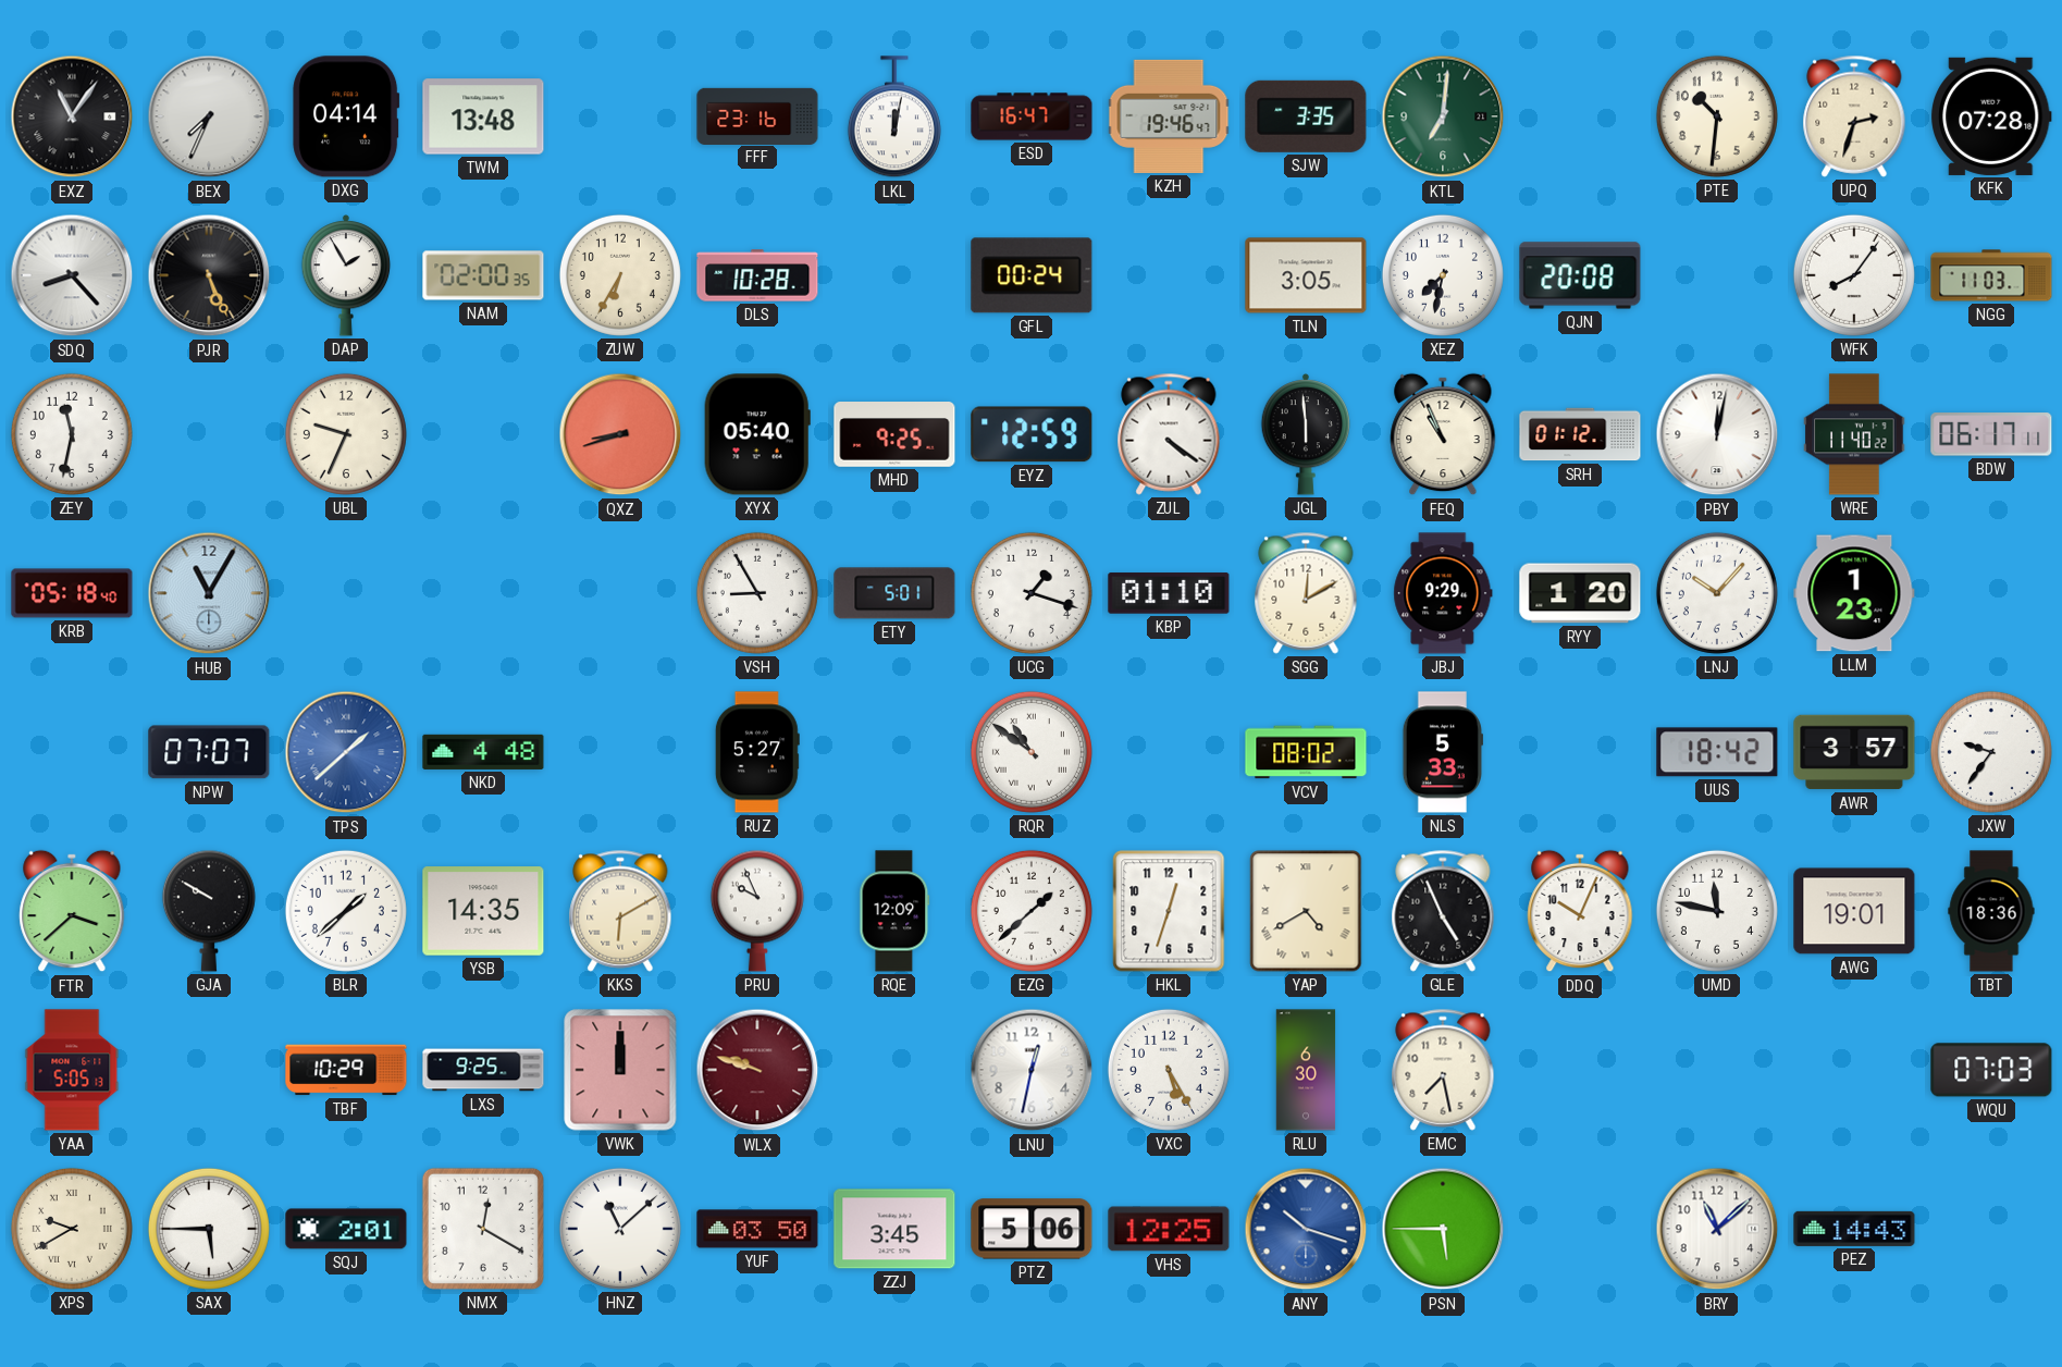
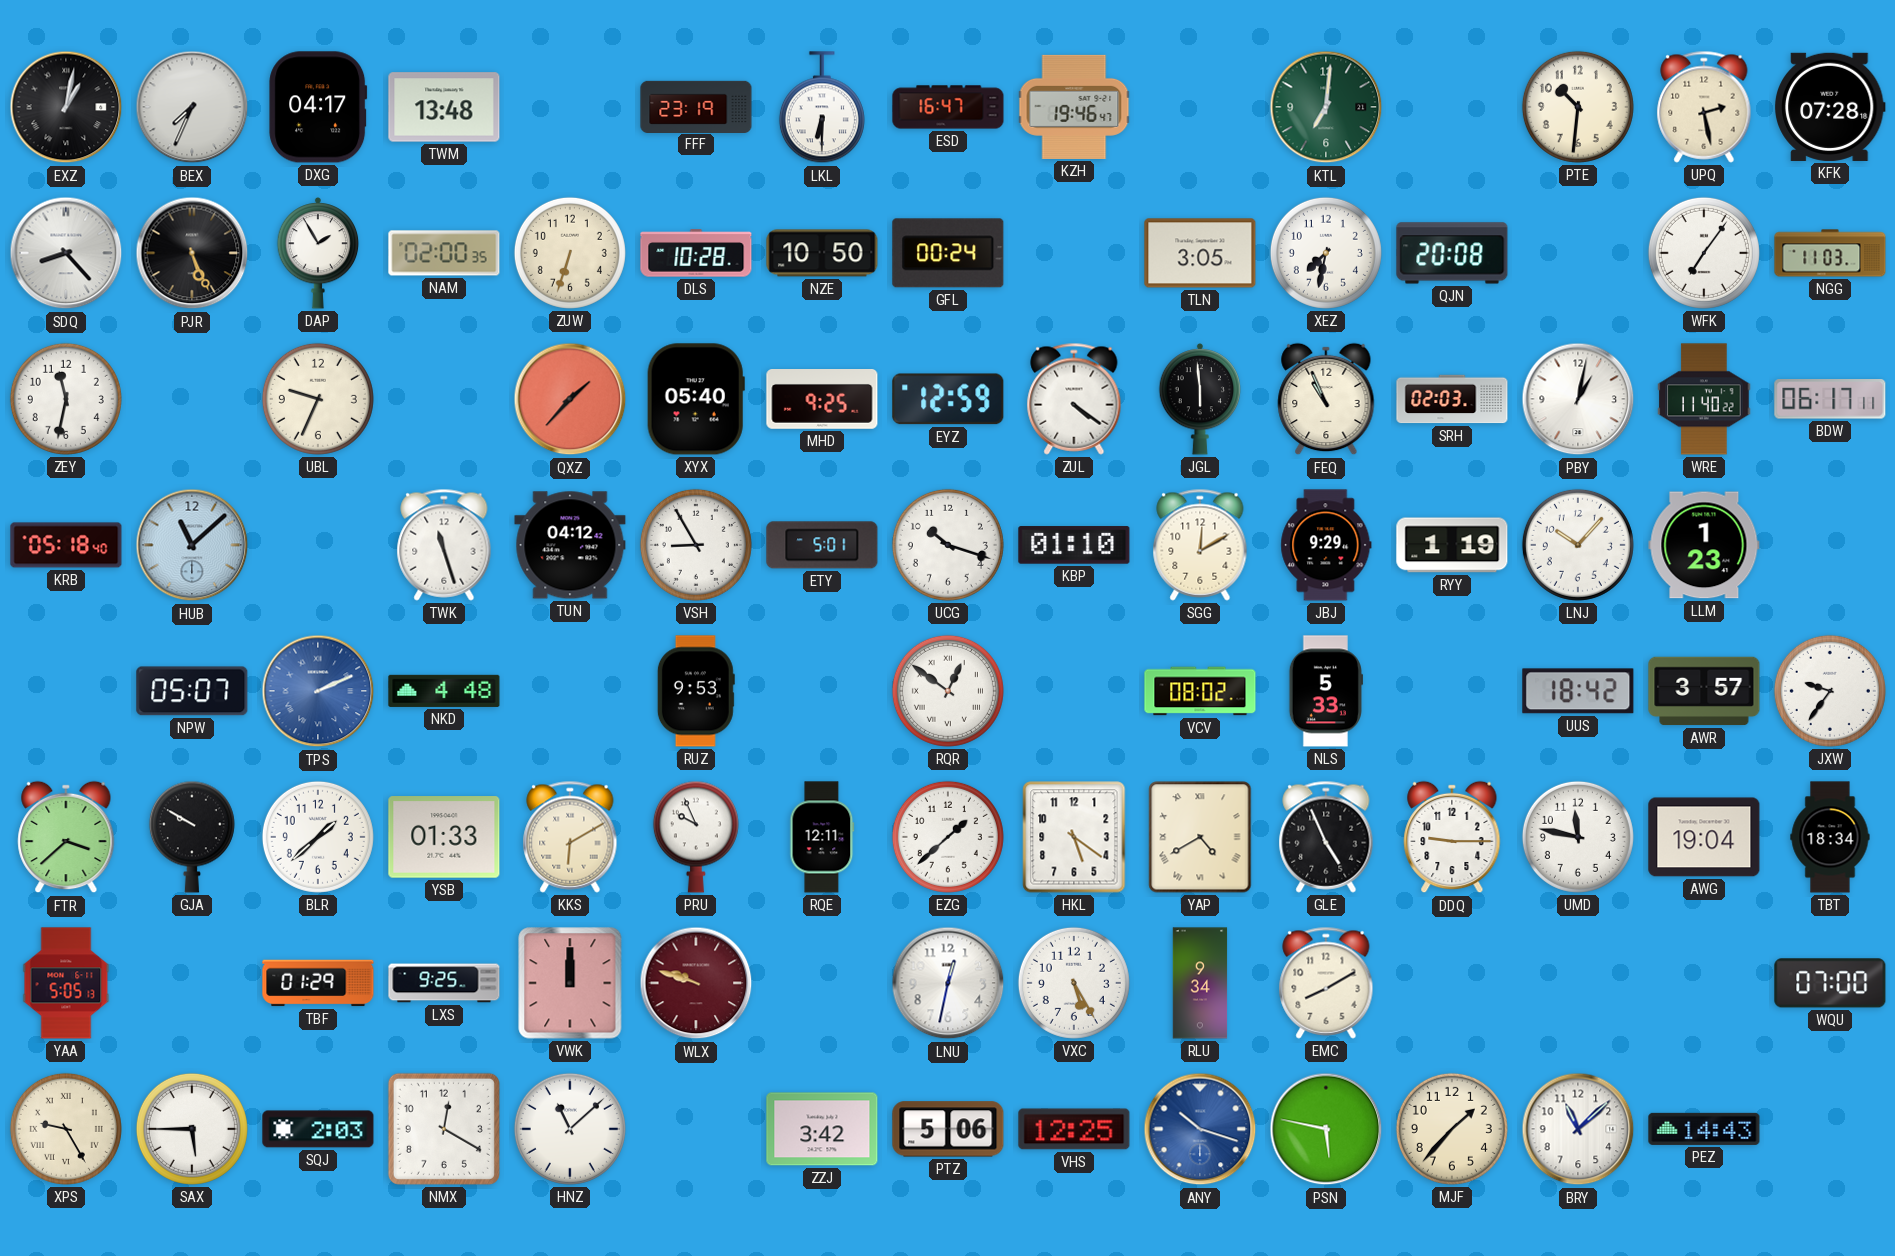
EXZ: 11:06 -> 1:02 (66, 107)
DXG: 04:14 -> 04:17 (318, 107)
FFF: 23:16 -> 23:19 (696, 106)
LKL: 12:02 -> 6:30 (822, 108)
SJW: 3:35 -> none (1306, 116)
UPQ: 2:33 -> 2:28 (1704, 107)
ZUW: 6:35 -> 6:33 (570, 253)
NZE: none -> 10:50 (822, 253)
WFK: 8:06 -> 7:06 (1704, 253)
QXZ: 8:42 -> 1:37 (570, 399)
SRH: 01:12 -> 02:03 (1452, 399)
PBY: 12:02 -> 1:02 (1578, 399)
HUB: 11:05 -> 11:08 (192, 545)
TWK: none -> 11:27 (444, 545)
TUN: none -> 04:12 (570, 545)
UCG: 1:18 -> 10:18 (948, 545)
RYY: 1:20 -> 1:19 (1452, 545)
NPW: 07:07 -> 05:07 (192, 691)
TPS: 1:38 -> 2:11 (318, 691)
RUZ: 5:27 -> 9:53 (696, 691)
RQR: 10:51 -> 12:51 (948, 691)
YSB: 14:35 -> 01:33 (444, 837)
RQE: 12:09 -> 12:11 (822, 837)
HKL: 12:33 -> 5:21 (1074, 837)
DDQ: 10:04 -> 9:15 (1452, 837)
AWG: 19:01 -> 19:04 (1704, 837)
TBT: 18:36 -> 18:34 (1830, 837)
TBF: 10:29 -> 01:29 (318, 983)
RLU: 6:30 -> 9:34 (1200, 983)
EMC: 7:28 -> 8:10 (1326, 983)
WQU: 07:03 -> 07:00 (1830, 983)
XPS: 9:40 -> 9:25 (66, 1129)
SQJ: 2:01 -> 2:03 (318, 1129)
YUF: 03:50 -> none (757, 1229)
ZZJ: 3:45 -> 3:42 (822, 1129)
PSN: 5:45 -> 5:47 (1326, 1129)
MJF: none -> 1:37 (1452, 1129)
